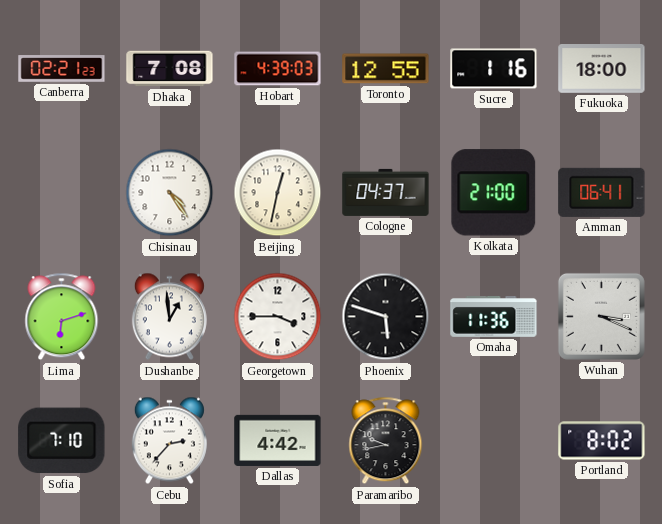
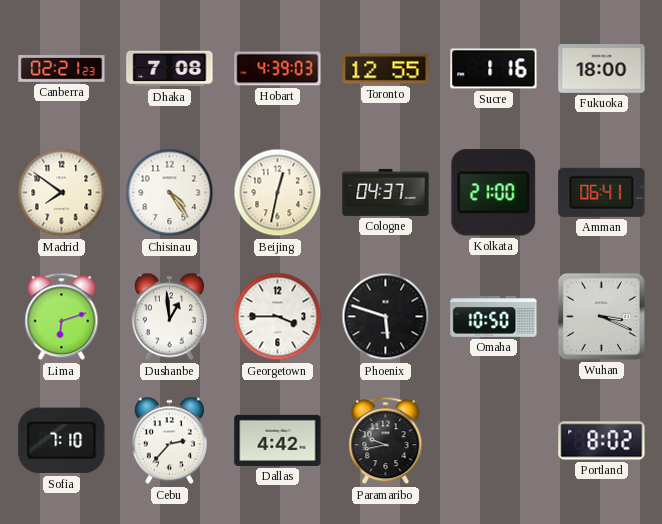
Madrid: none -> 7:51 (62, 193)
Omaha: 11:36 -> 10:50 (494, 316)
